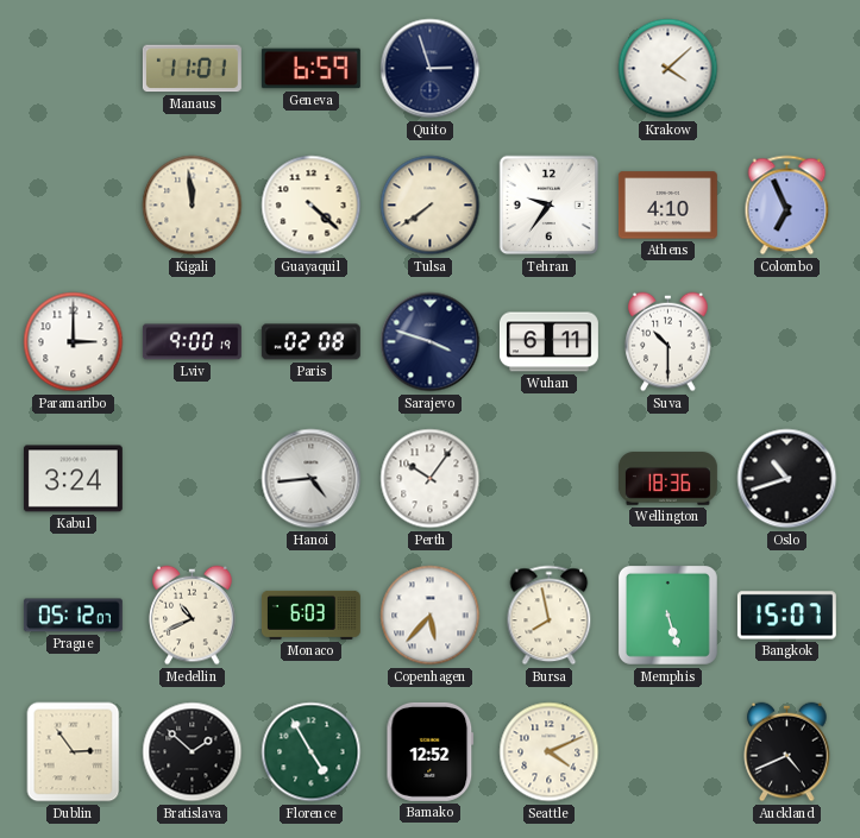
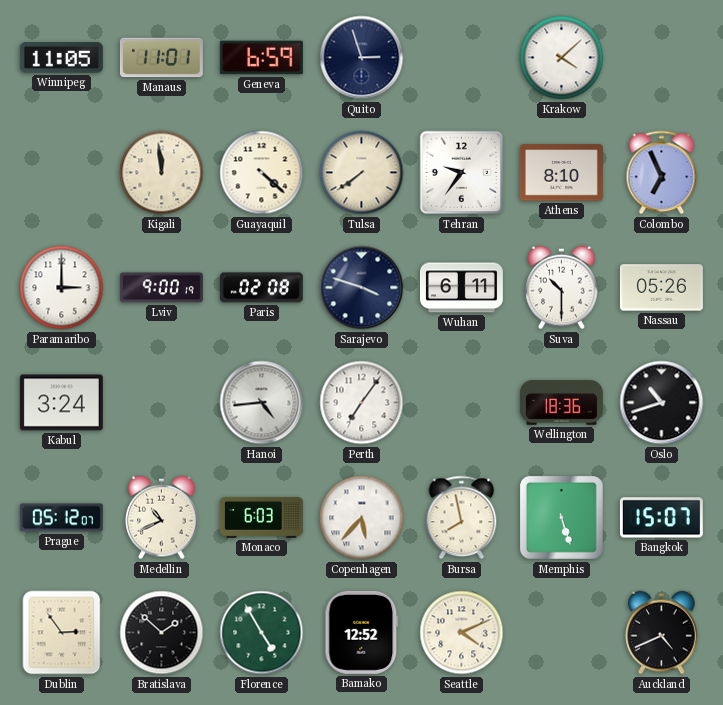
Winnipeg: none -> 11:05 (61, 58)
Athens: 4:10 -> 8:10 (561, 173)
Nassau: none -> 05:26 (661, 288)
Perth: 10:06 -> 7:06 (362, 403)
